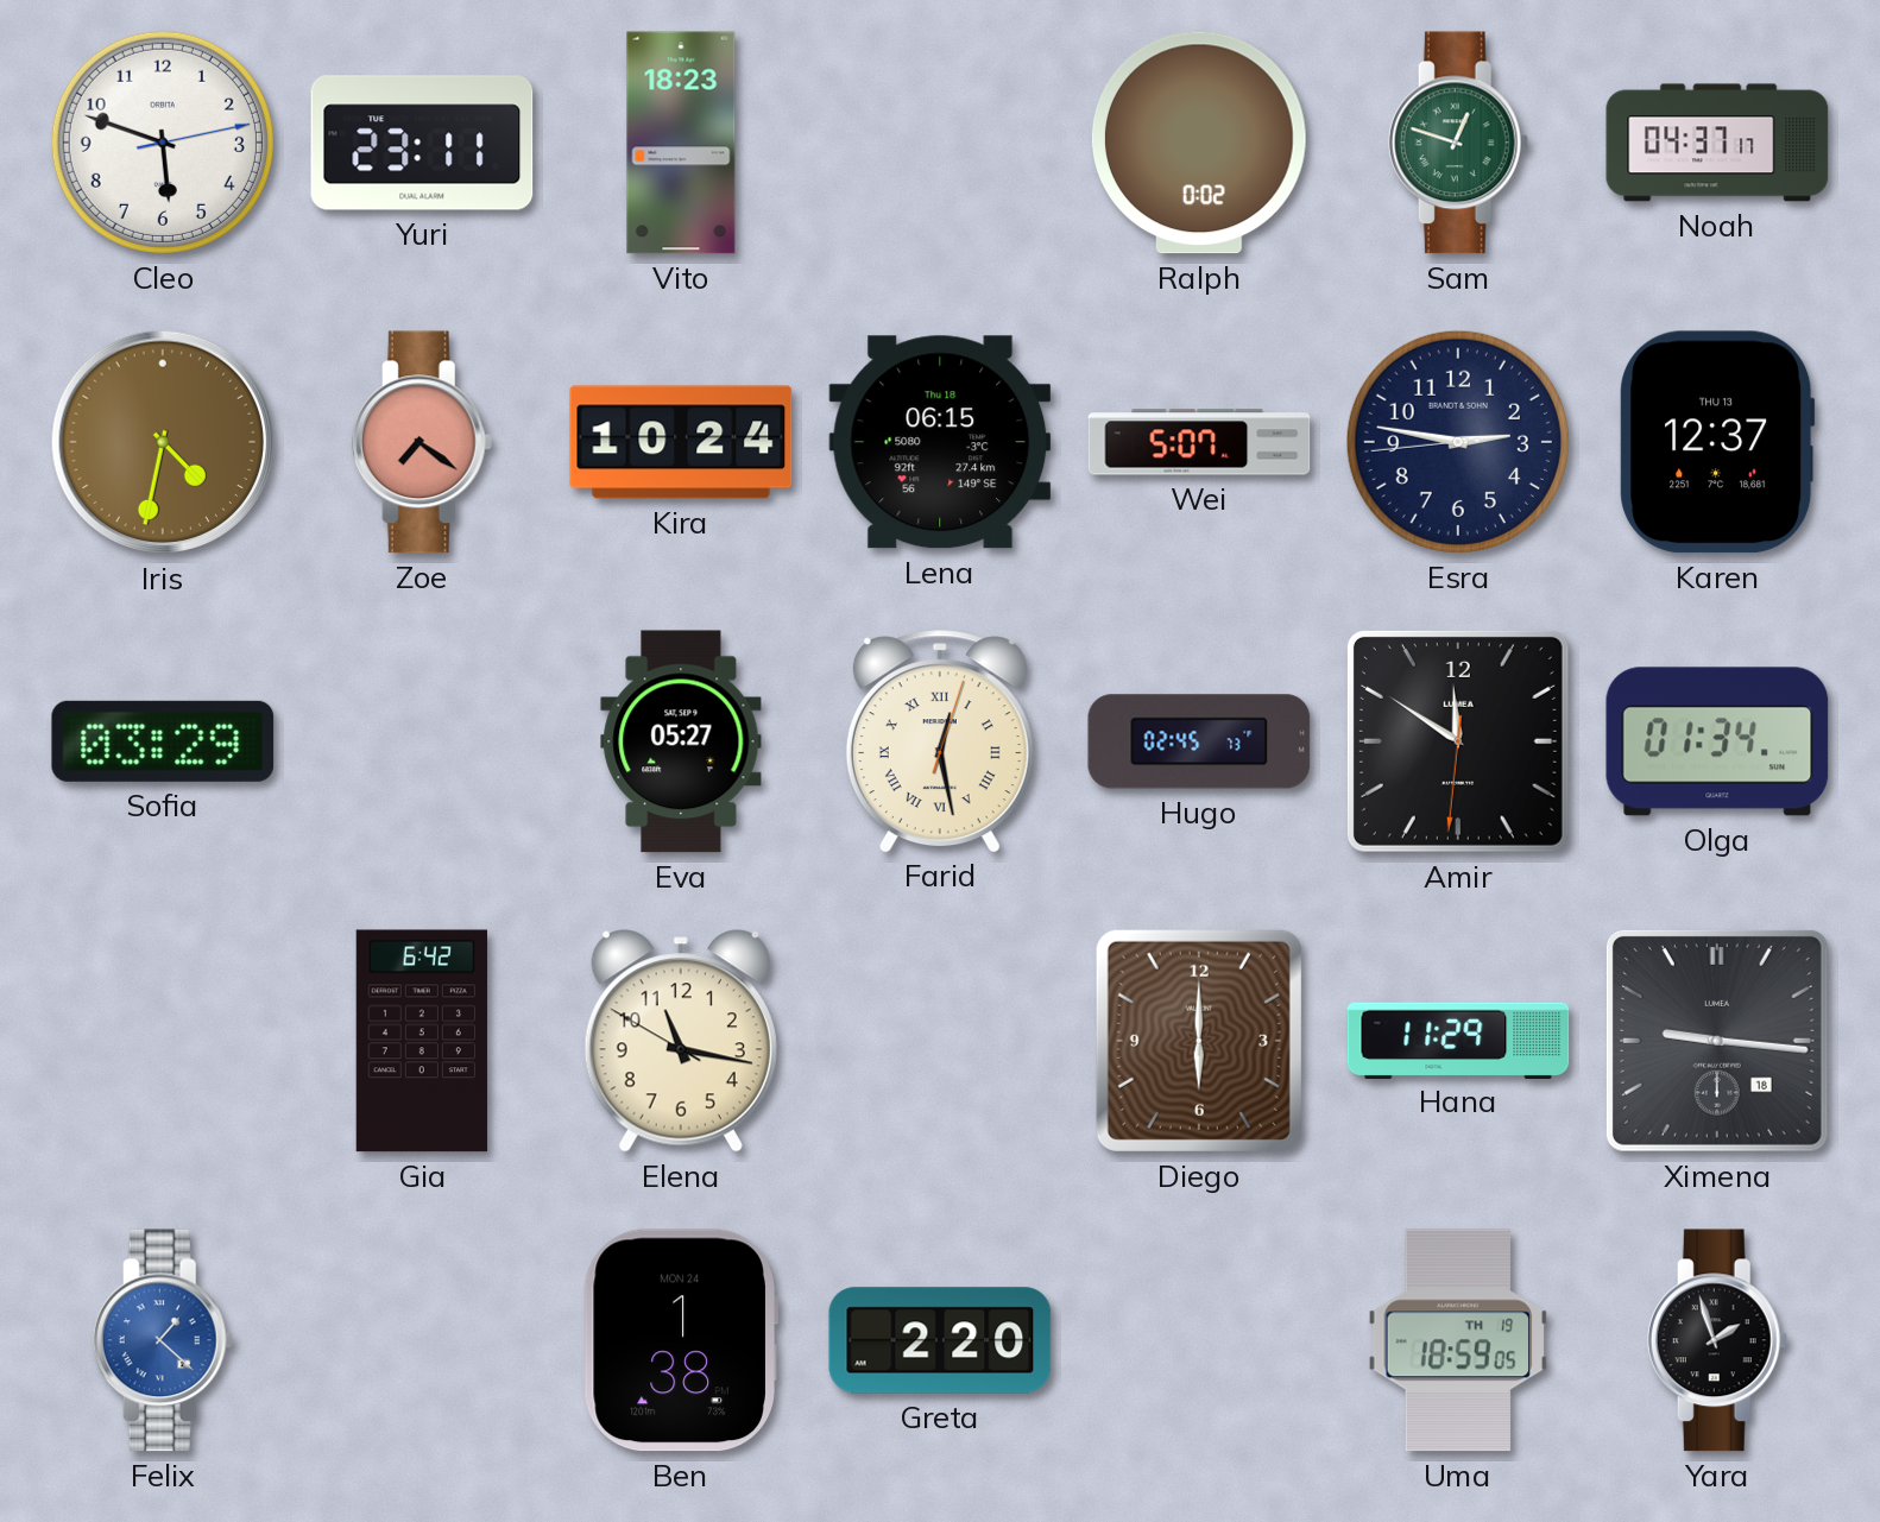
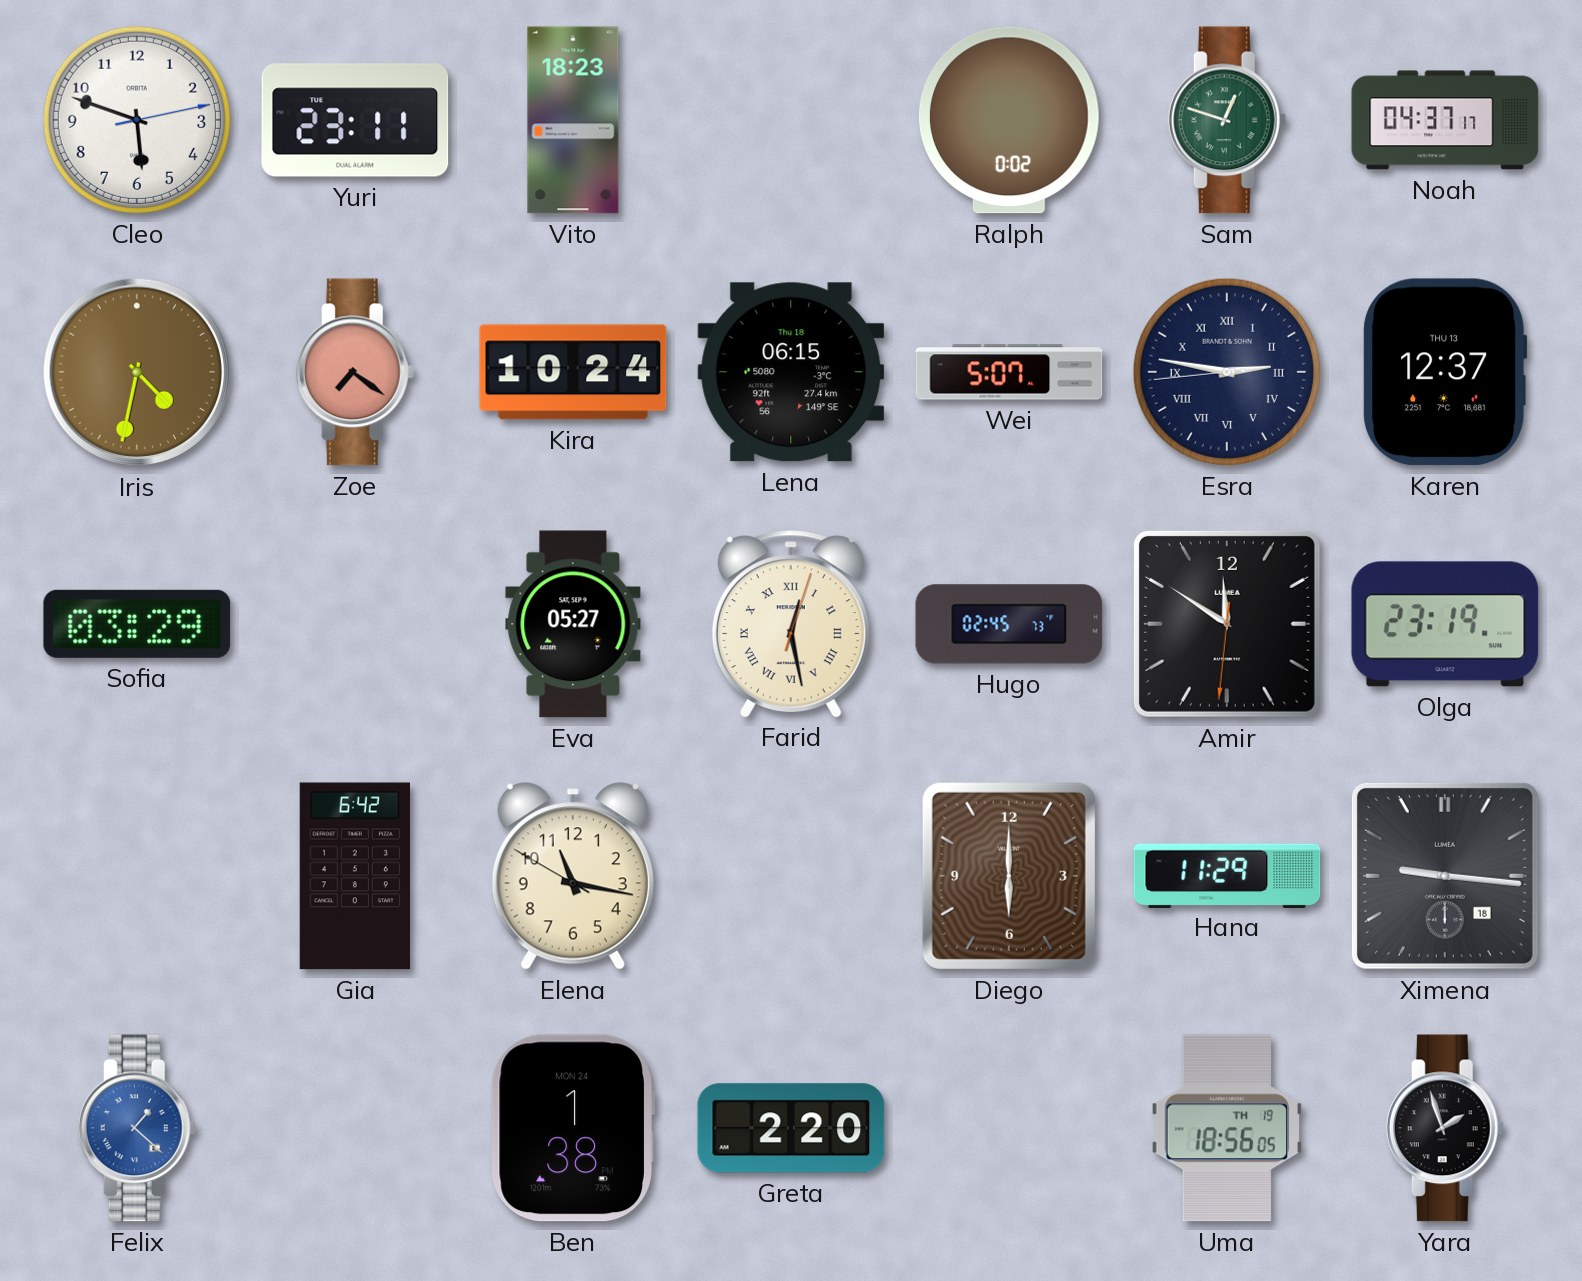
Esra numerals: Arabic -> Roman (1227, 372)
Olga: 01:34 -> 23:19 (1445, 624)
Uma: 18:59 -> 18:56 (1227, 1128)
